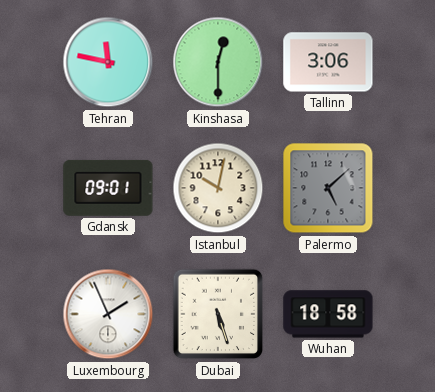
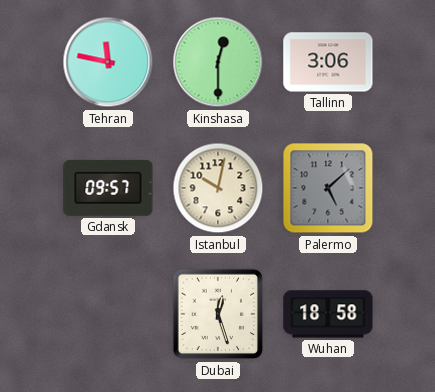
Gdansk: 09:01 -> 09:57 (108, 188)
Luxembourg: 1:56 -> none (108, 314)
Dubai: 5:27 -> 12:27 (218, 314)
